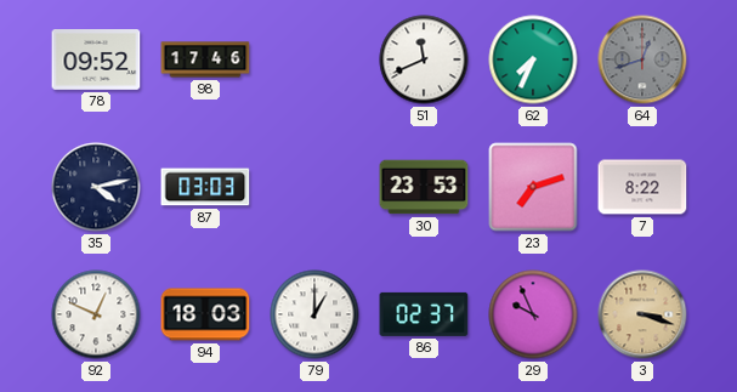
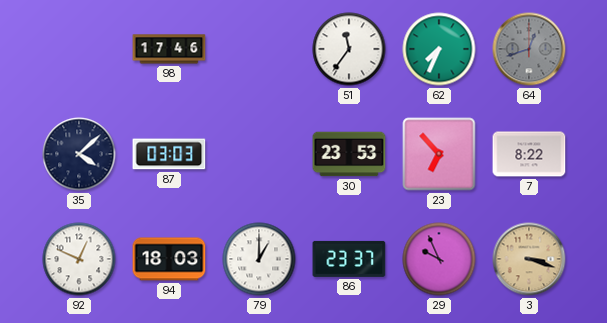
78: 09:52 -> none (96, 61)
51: 11:41 -> 11:36 (349, 49)
35: 4:13 -> 4:08 (79, 154)
23: 7:12 -> 6:53 (439, 154)
86: 02:37 -> 23:37 (349, 259)
